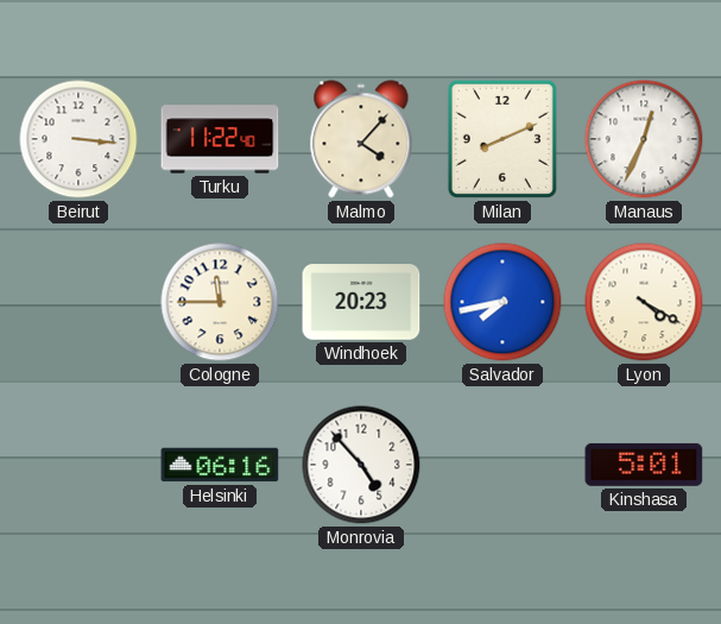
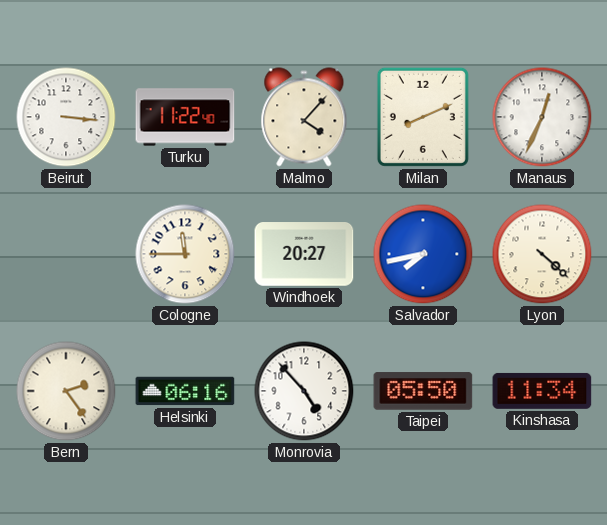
Windhoek: 20:23 -> 20:27 (304, 254)
Lyon: 4:20 -> 4:22 (542, 254)
Bern: none -> 2:24 (66, 391)
Taipei: none -> 05:50 (423, 391)
Kinshasa: 5:01 -> 11:34 (542, 391)
